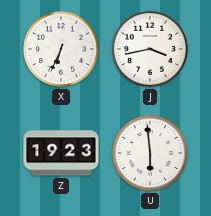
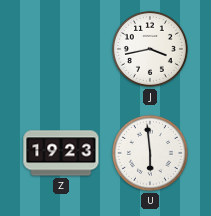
X: 6:34 -> none (61, 49)
